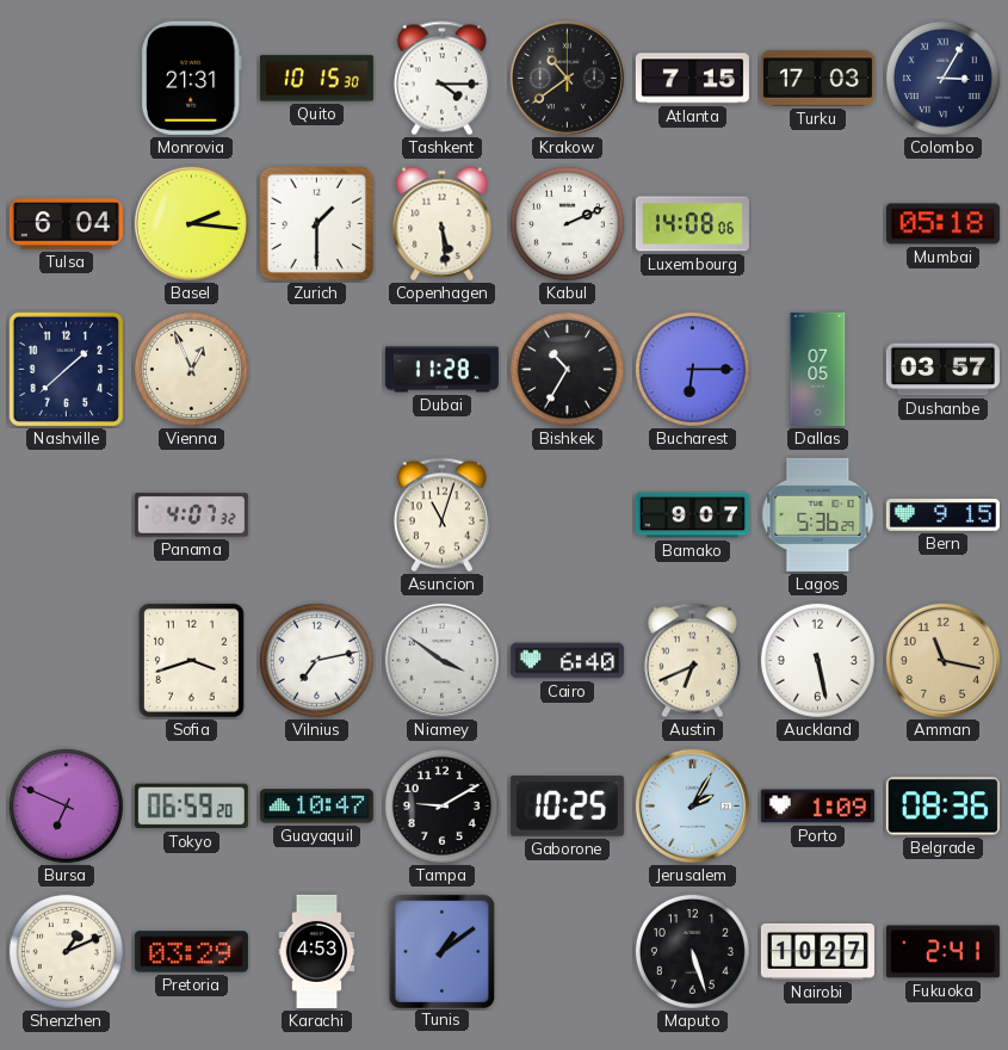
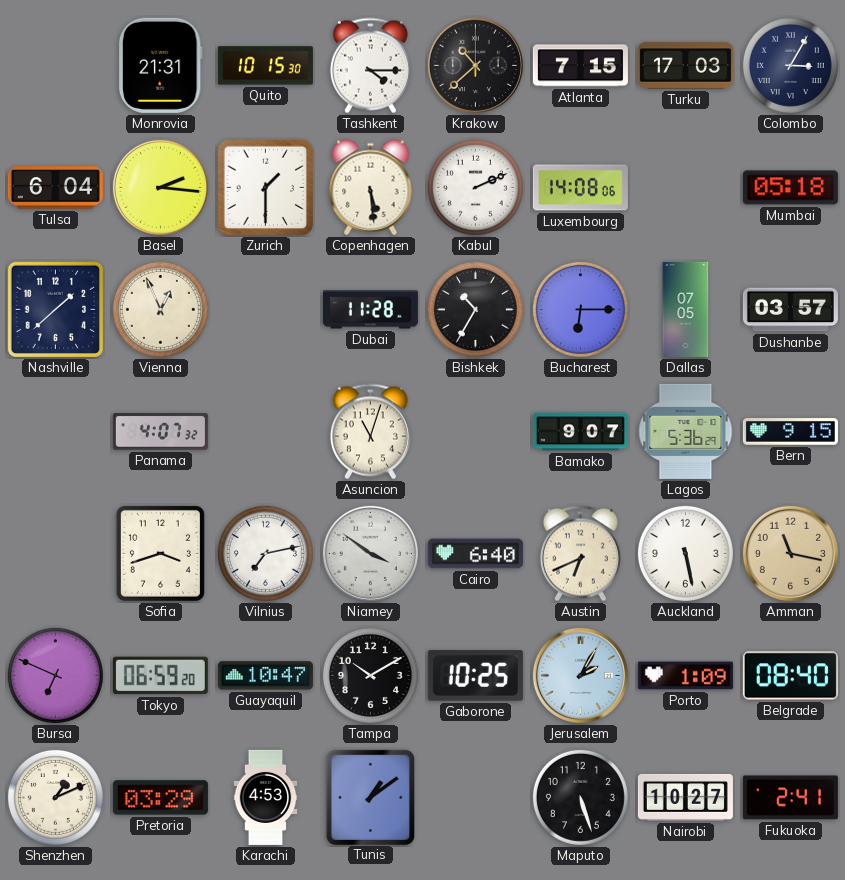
Krakow: 10:39 -> 10:38 (475, 65)
Tampa: 9:10 -> 10:10 (370, 675)
Belgrade: 08:36 -> 08:40 (790, 676)
